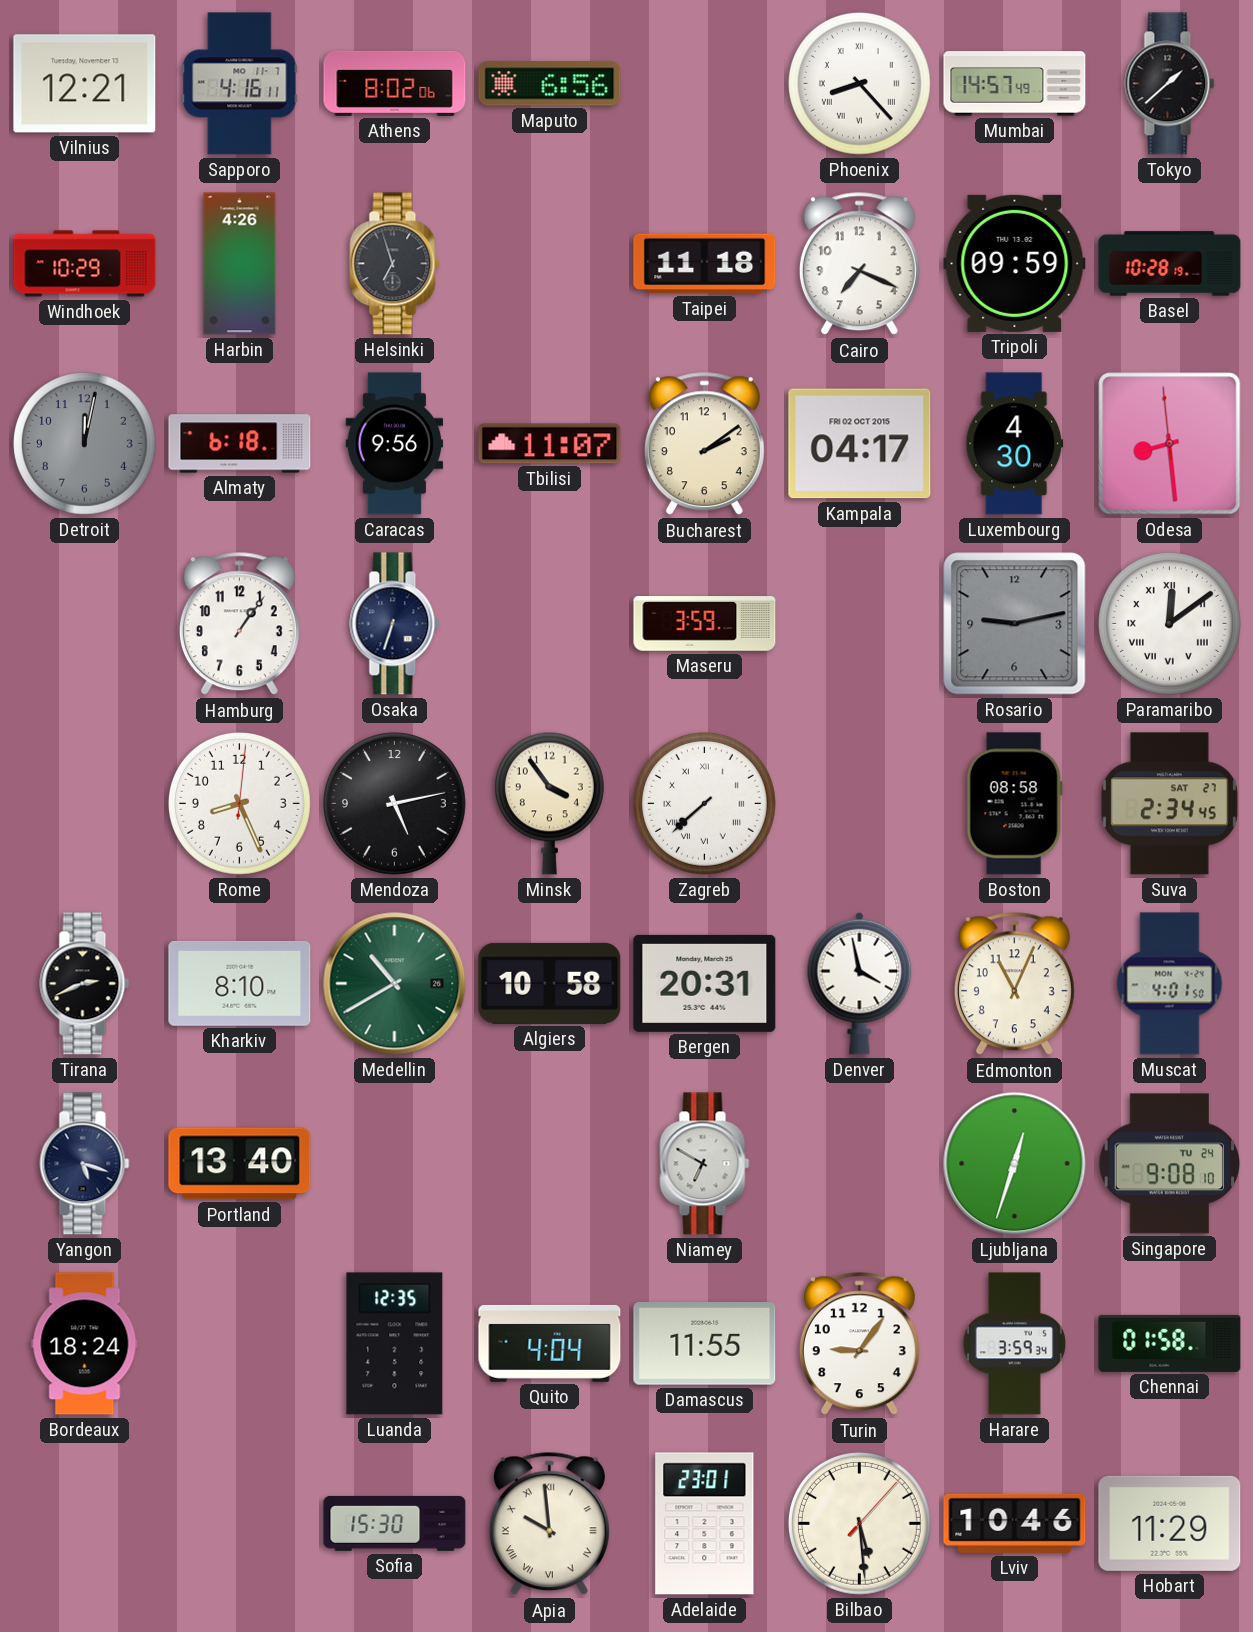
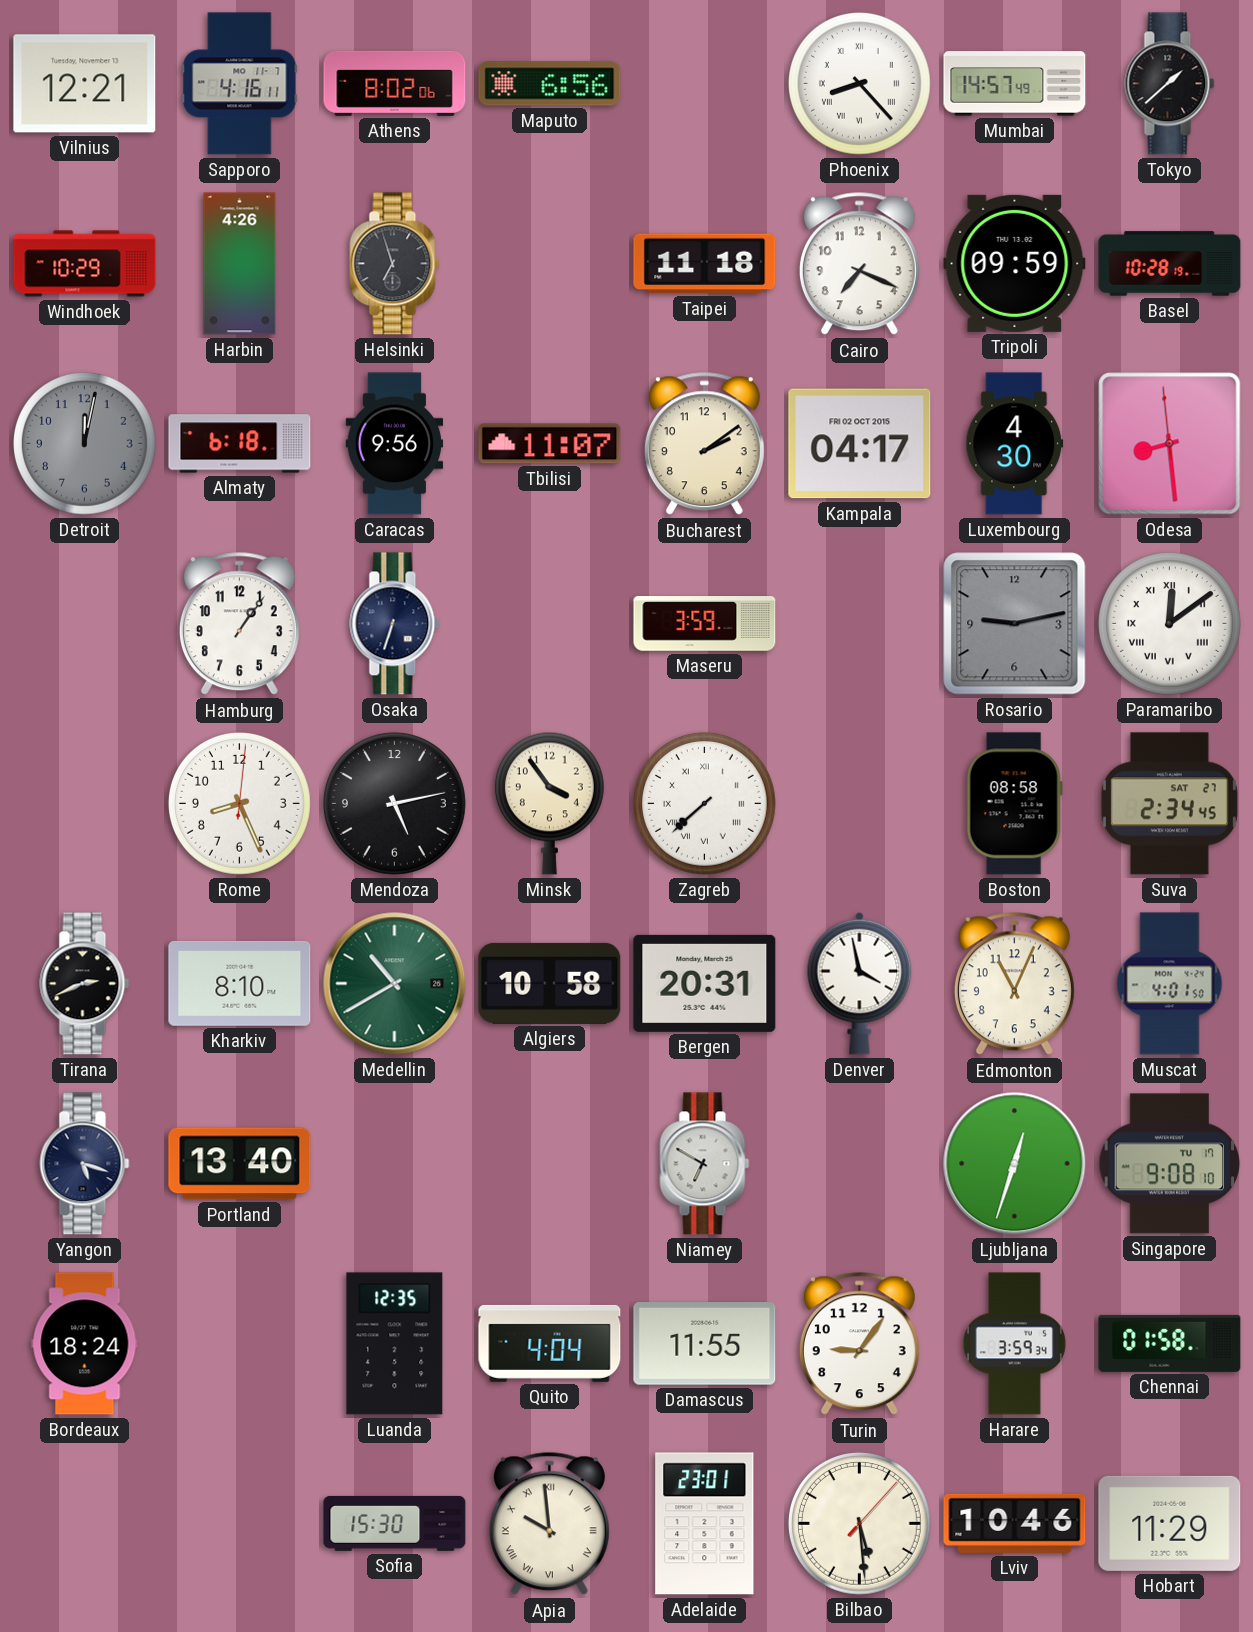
Singapore date: TU 24 -> TU 17 (1170, 1164)
